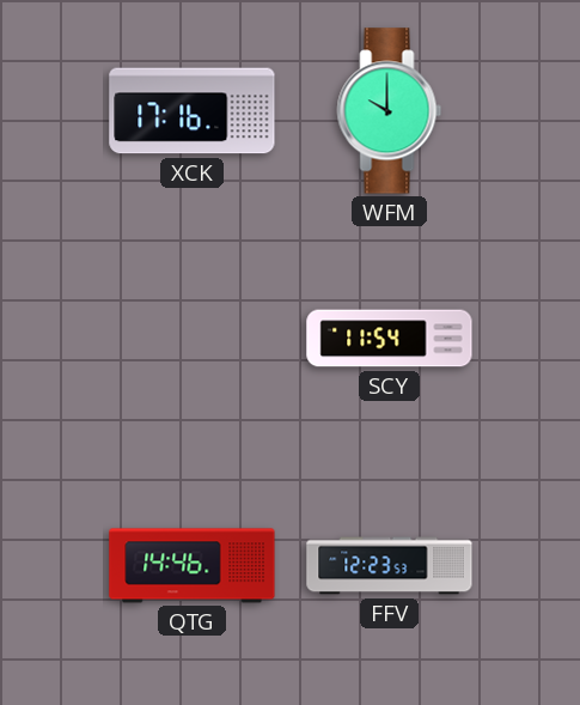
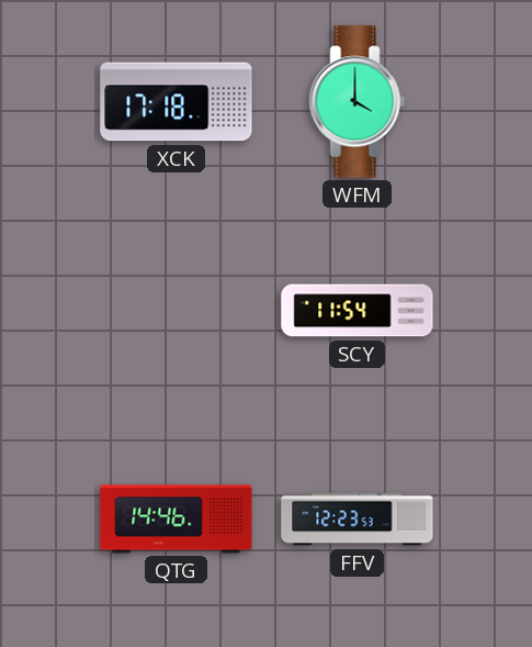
XCK: 17:16 -> 17:18 (177, 102)
WFM: 10:00 -> 4:00 (358, 102)
